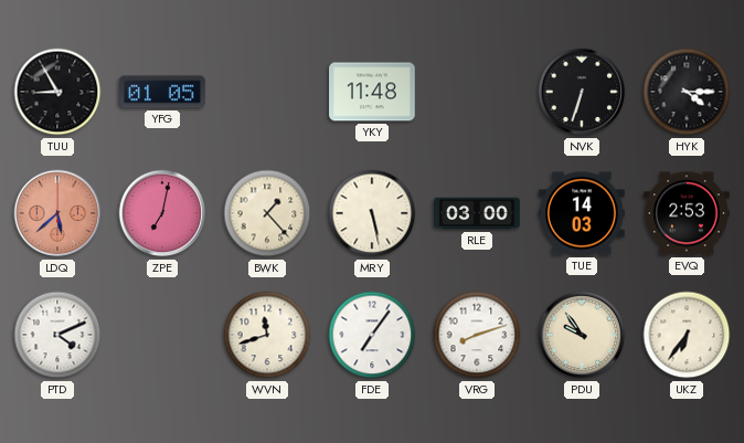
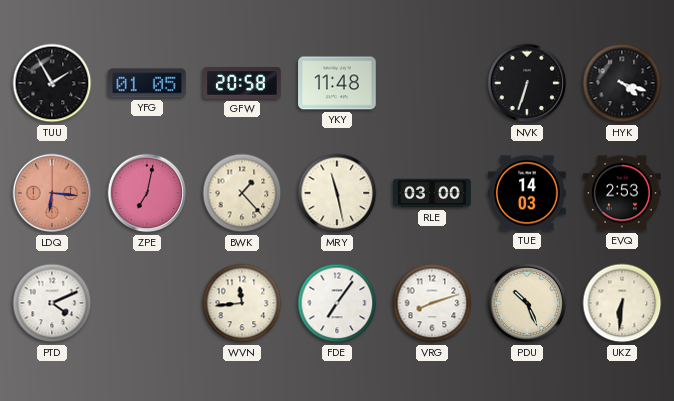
TUU: 8:55 -> 1:55 (52, 83)
GFW: none -> 20:58 (242, 83)
HYK: 4:15 -> 4:18 (622, 83)
LDQ: 5:38 -> 6:16 (52, 193)
MRY: 5:28 -> 11:28 (337, 193)
WVN: 11:42 -> 11:44 (242, 303)
PDU: 9:54 -> 10:26 (527, 303)
UKZ: 6:36 -> 6:31 (622, 303)
